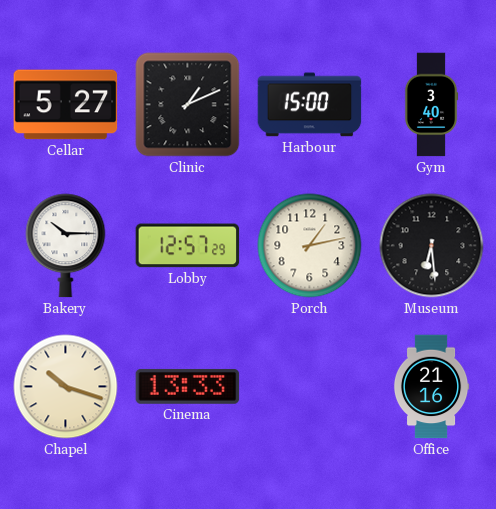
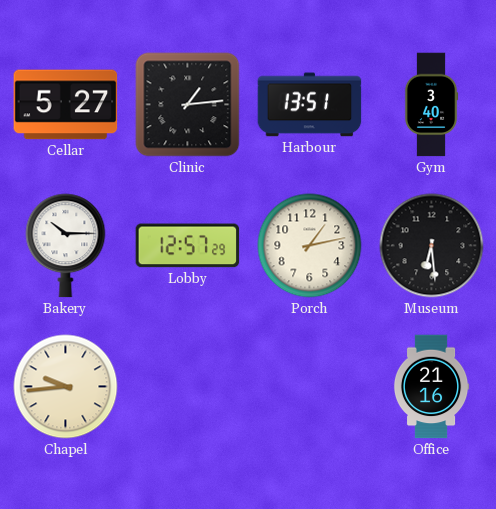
Clinic: 1:11 -> 1:14 (188, 105)
Harbour: 15:00 -> 13:51 (310, 105)
Chapel: 10:18 -> 9:44 (66, 387)
Cinema: 13:33 -> none (188, 386)
